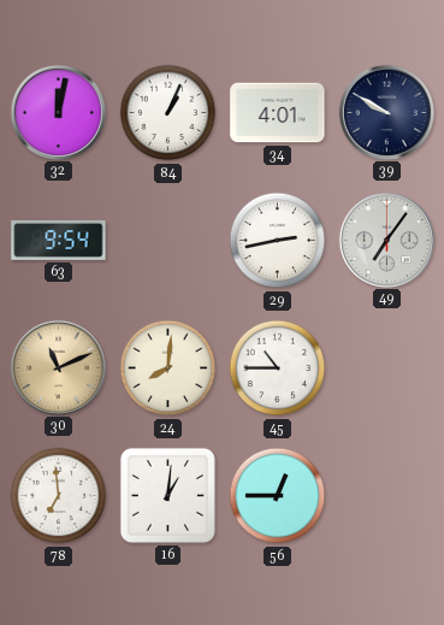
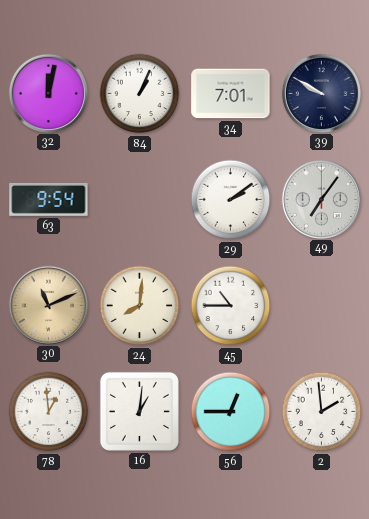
34: 4:01 -> 7:01 (231, 94)
29: 2:43 -> 2:09 (231, 200)
78: 6:59 -> 12:59 (49, 412)
2: none -> 1:59 (322, 412)
